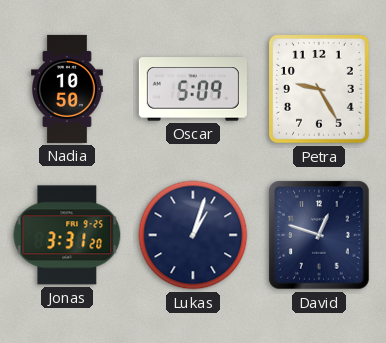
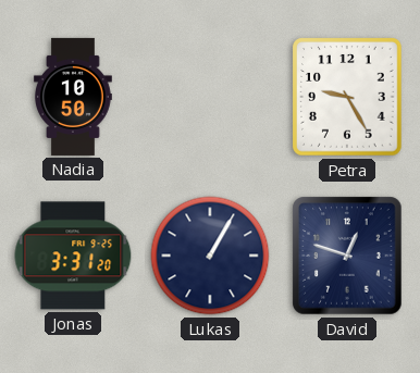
Oscar: 5:09 -> none (193, 89)
Lukas: 1:03 -> 1:05 (210, 256)
